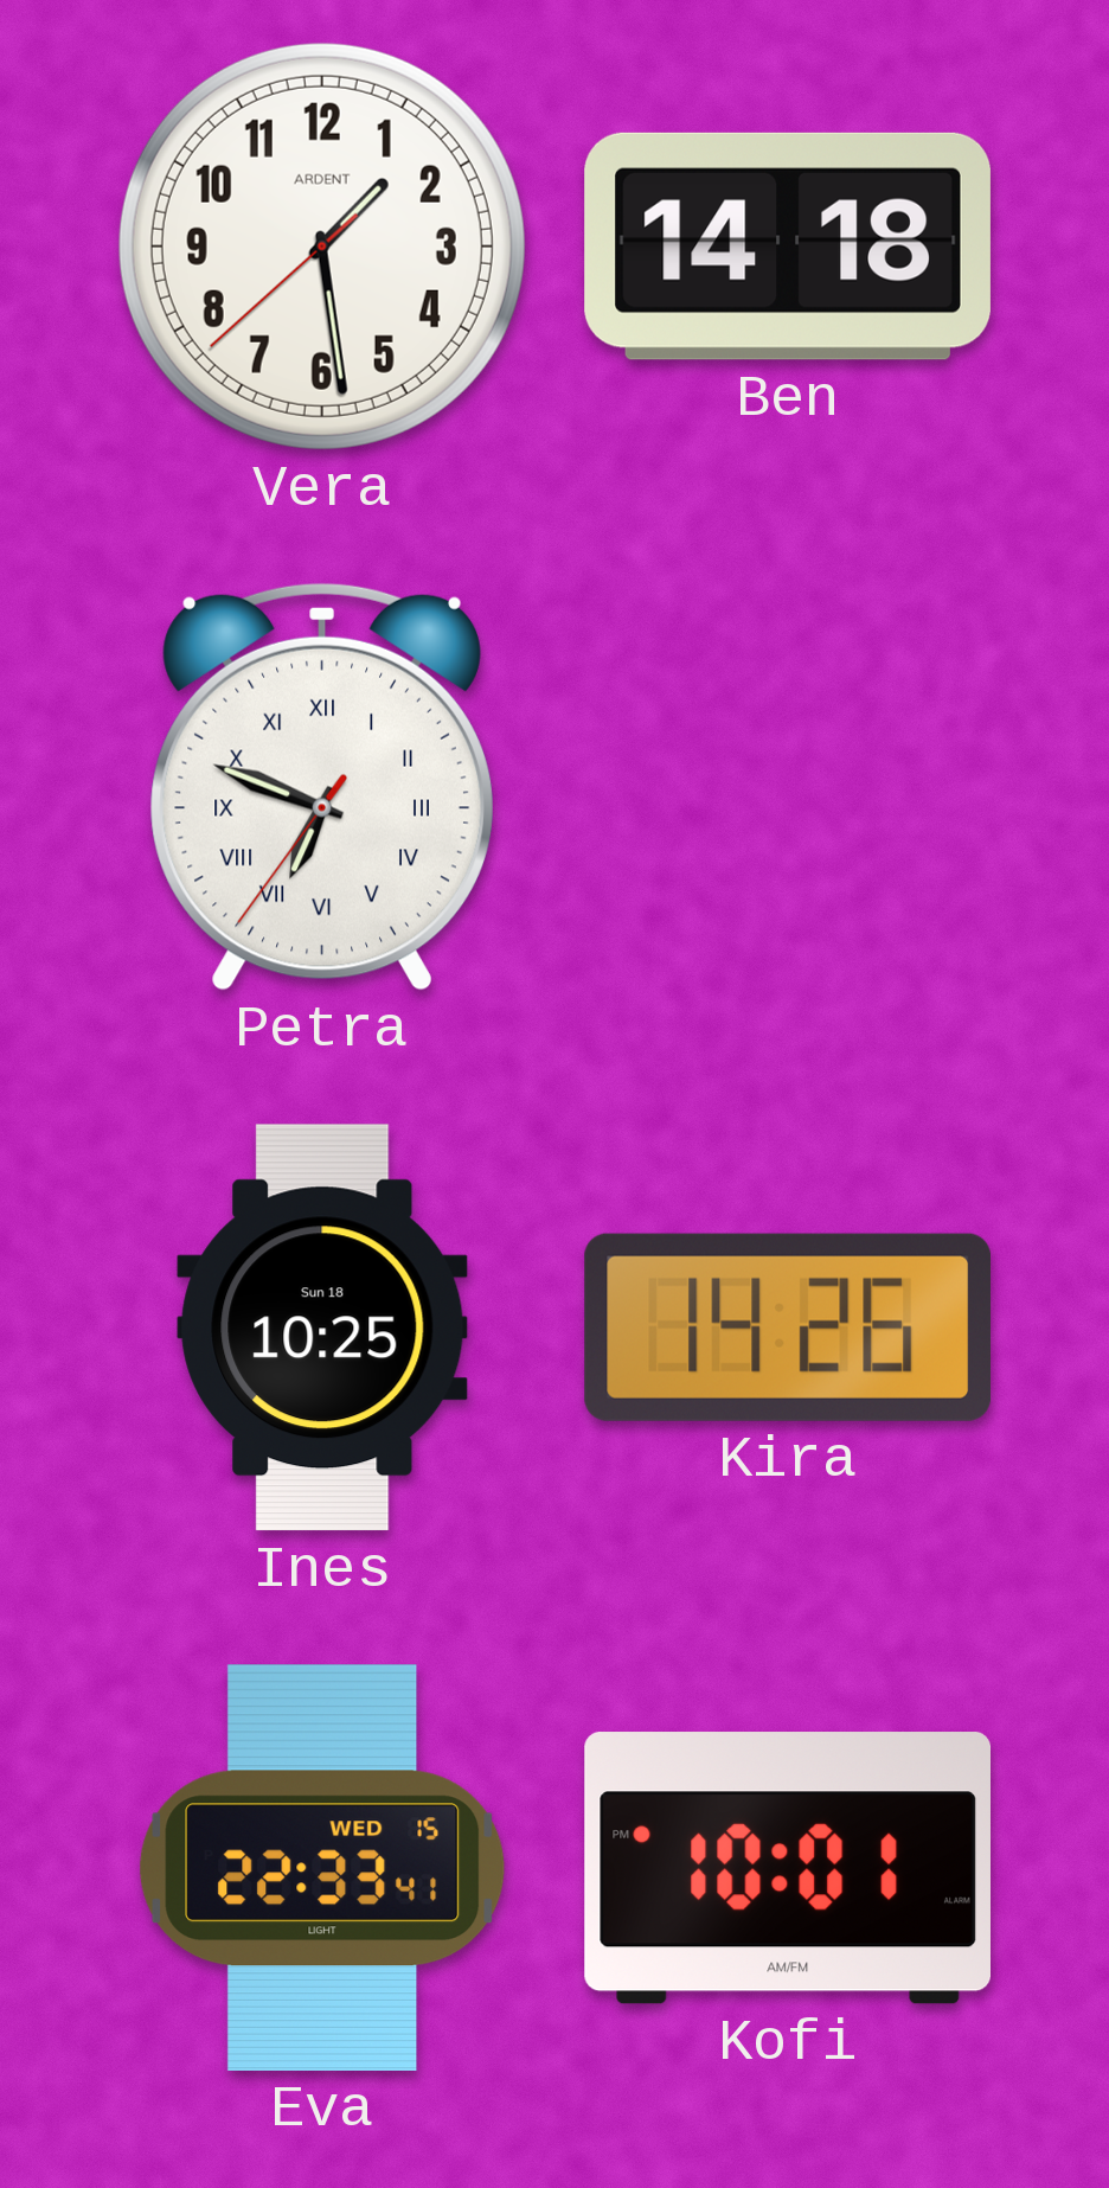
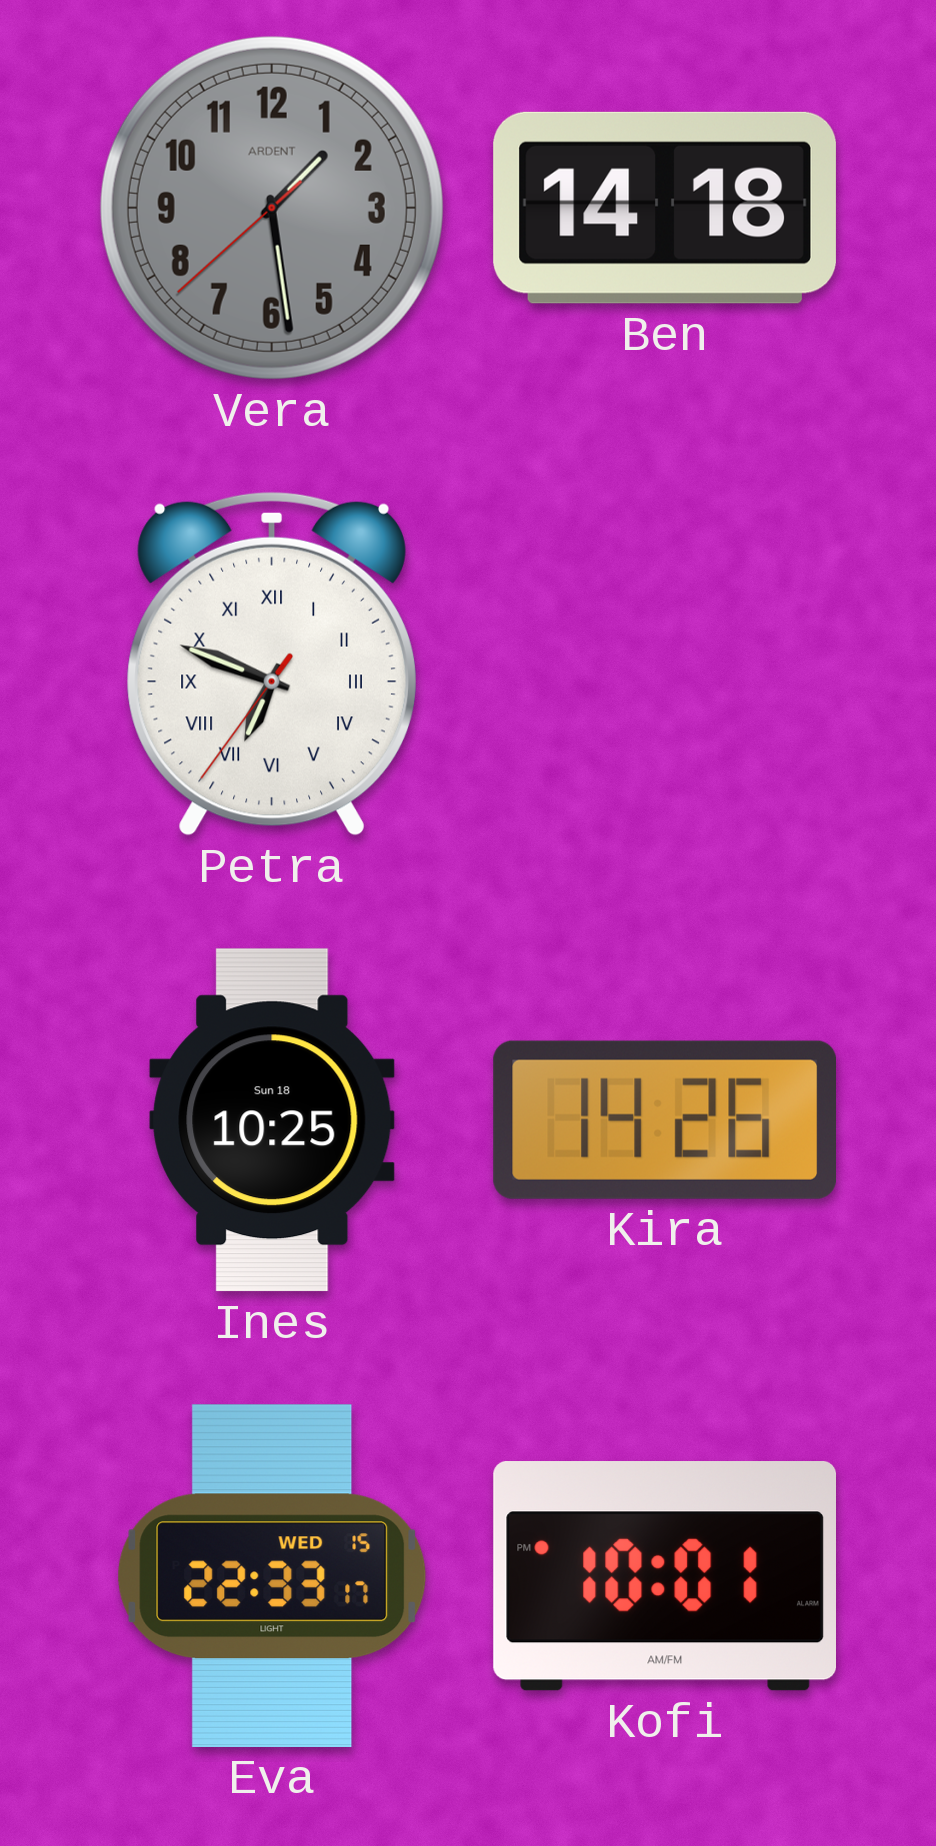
Vera dial: white -> grey (272, 208)
Eva: 22:33:41 -> 22:33:17 (272, 1576)
